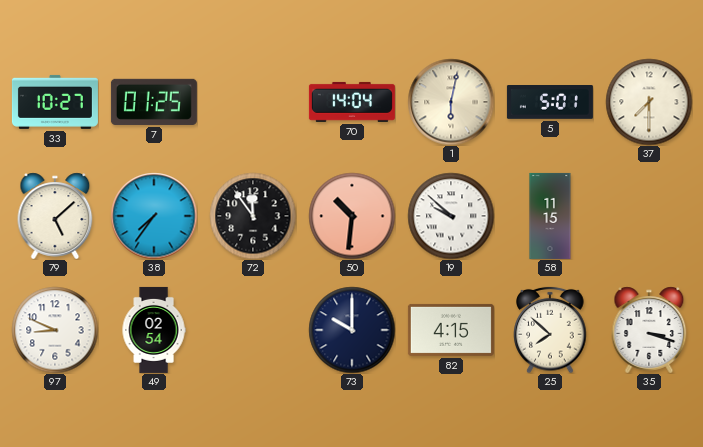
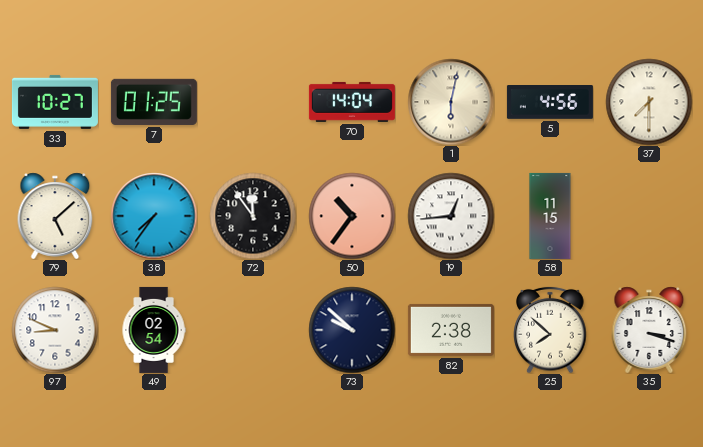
5: 5:01 -> 4:56 (550, 103)
50: 10:31 -> 10:36 (352, 216)
19: 9:52 -> 12:44 (451, 216)
73: 10:00 -> 9:52 (352, 330)
82: 4:15 -> 2:38 (451, 330)
